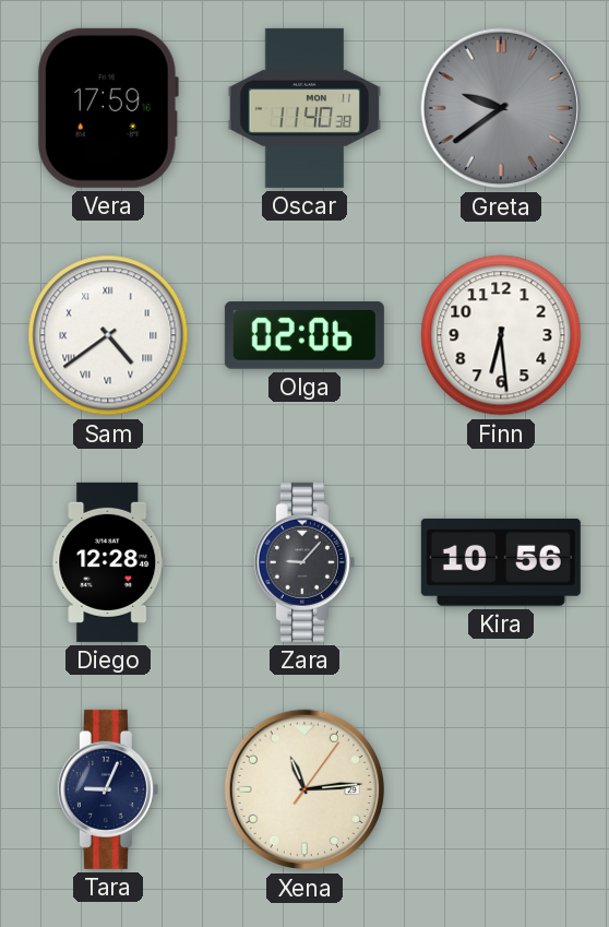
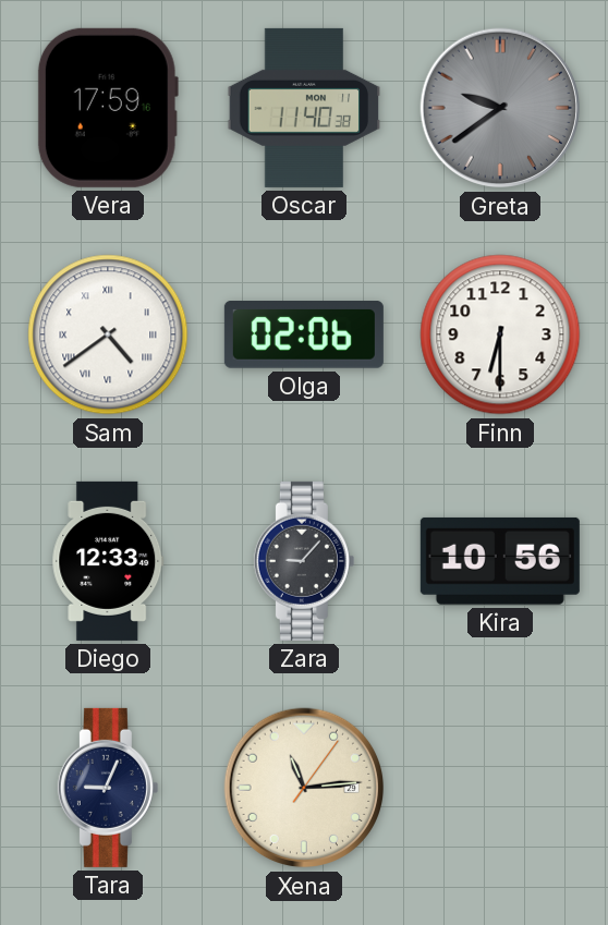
Finn: 6:29 -> 6:30 (500, 334)
Diego: 12:28 -> 12:33 (108, 561)
